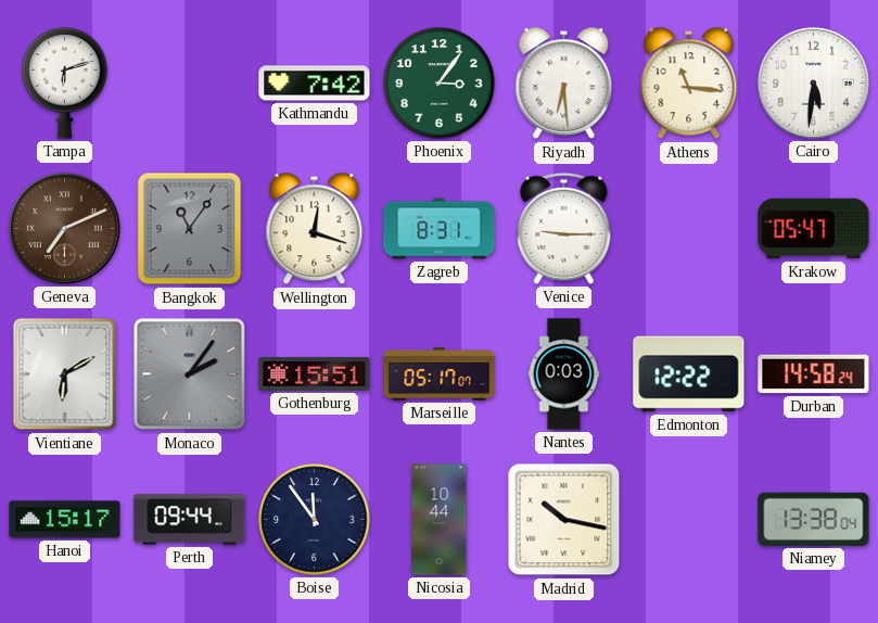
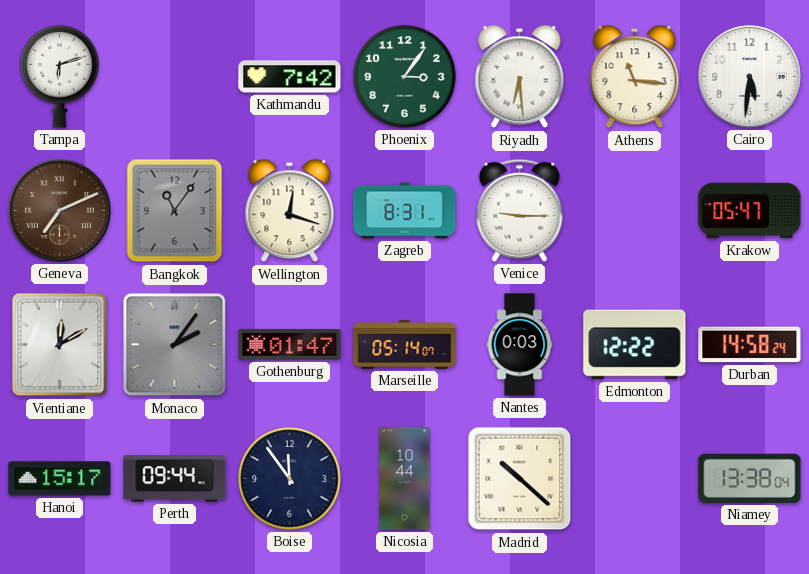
Vientiane: 6:10 -> 12:10 (60, 345)
Gothenburg: 15:51 -> 01:47 (290, 344)
Marseille: 05:17 -> 05:14 (405, 344)
Madrid: 10:17 -> 10:22 (520, 479)
